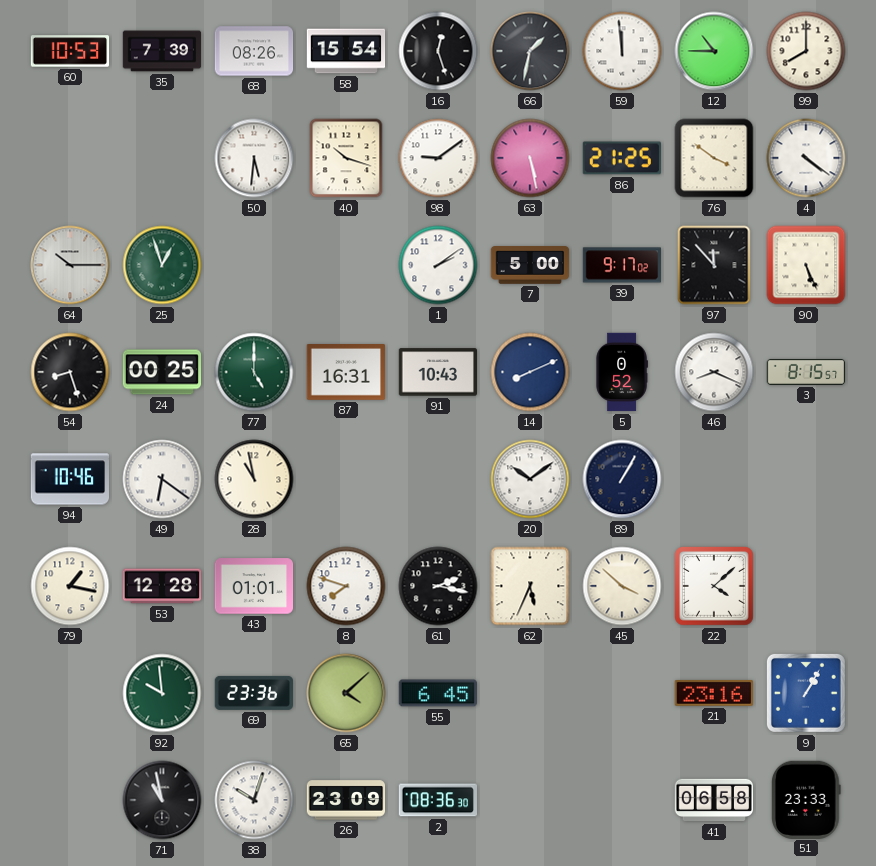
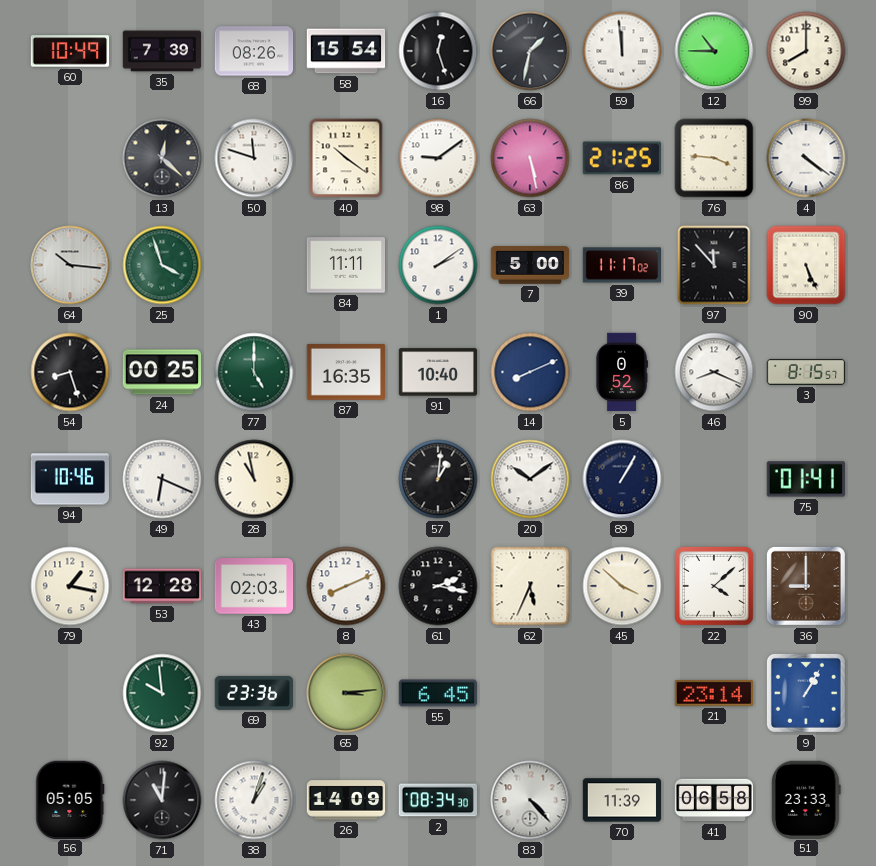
60: 10:53 -> 10:49 (70, 51)
13: none -> 12:22 (162, 158)
50: 5:31 -> 11:48 (254, 158)
40: 10:18 -> 10:21 (346, 158)
76: 3:51 -> 3:46 (714, 158)
64: 10:15 -> 10:16 (70, 265)
25: 12:57 -> 3:57 (162, 265)
84: none -> 11:11 (345, 265)
39: 9:17 -> 11:17 (622, 265)
87: 16:31 -> 16:35 (345, 373)
91: 10:43 -> 10:40 (438, 372)
49: 6:21 -> 6:19 (162, 479)
57: none -> 1:01 (438, 479)
75: none -> 01:41 (805, 479)
43: 01:01 -> 02:03 (254, 586)
8: 7:48 -> 8:11 (346, 586)
36: none -> 9:00 (806, 586)
65: 4:08 -> 3:14 (346, 693)
21: 23:16 -> 23:14 (713, 693)
56: none -> 05:05 (70, 799)
71: 10:58 -> 11:01 (162, 800)
38: 10:03 -> 1:03 (254, 800)
26: 23:09 -> 14:09 (346, 800)
2: 08:36 -> 08:34 (437, 800)
83: none -> 4:23 (530, 800)
70: none -> 11:39 (622, 800)
